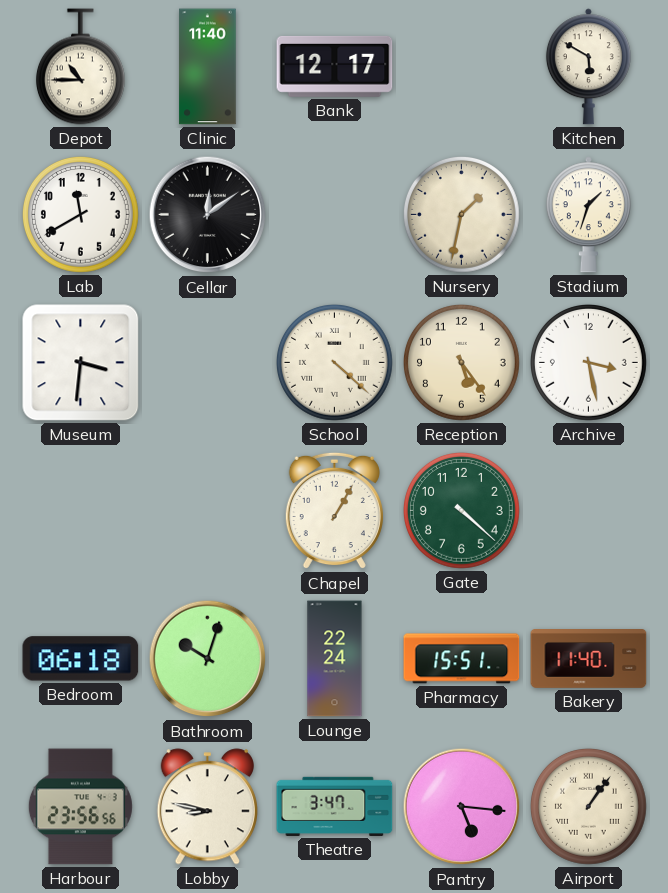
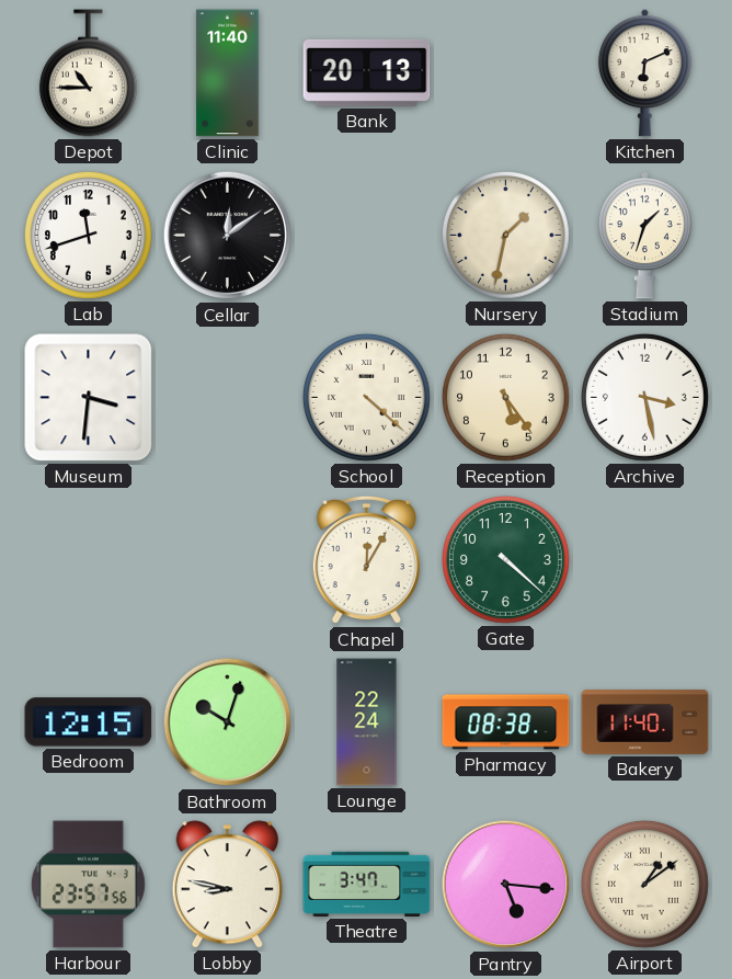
Bank: 12:17 -> 20:13 (367, 72)
Kitchen: 5:50 -> 6:11 (644, 73)
Lab: 11:40 -> 11:42 (88, 235)
Chapel: 1:05 -> 12:05 (366, 560)
Bedroom: 06:18 -> 12:15 (89, 722)
Pharmacy: 15:51 -> 08:38 (506, 722)
Harbour: 23:56 -> 23:57 (88, 885)
Airport: 1:06 -> 1:09 (644, 884)
